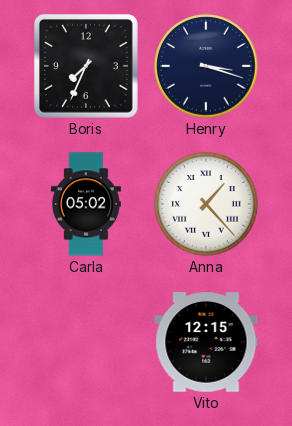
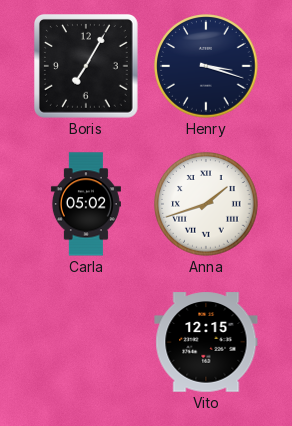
Boris: 7:34 -> 7:05 (87, 67)
Anna: 1:23 -> 1:42 (206, 204)
